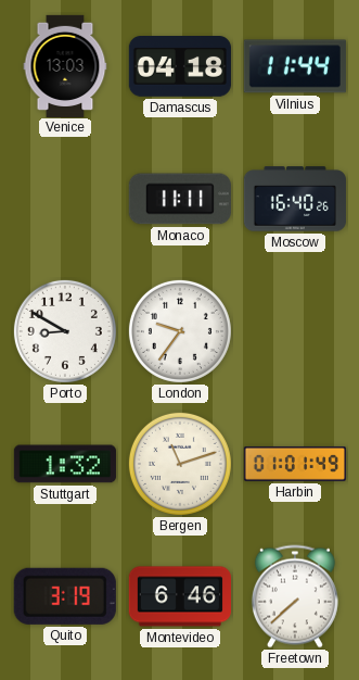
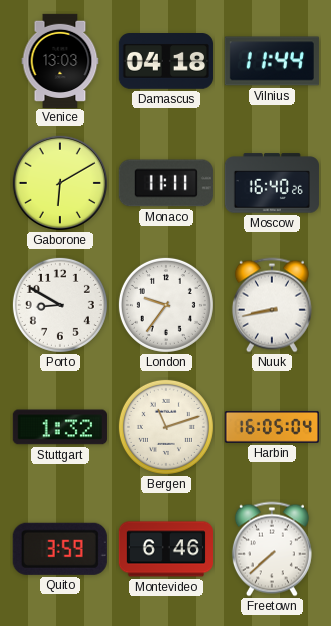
Gaborone: none -> 6:10 (60, 183)
Nuuk: none -> 8:43 (272, 305)
Harbin: 01:01 -> 16:05 (271, 427)
Quito: 3:19 -> 3:59 (60, 549)
